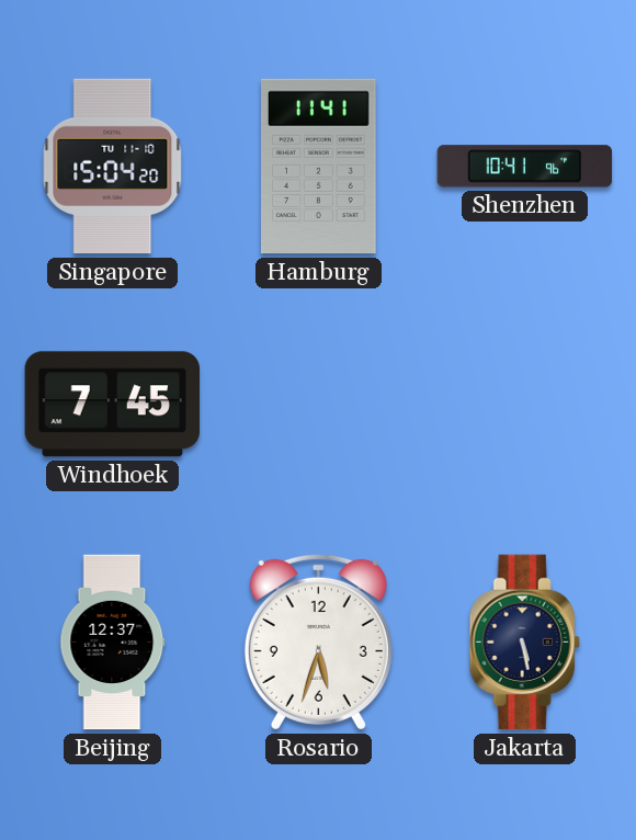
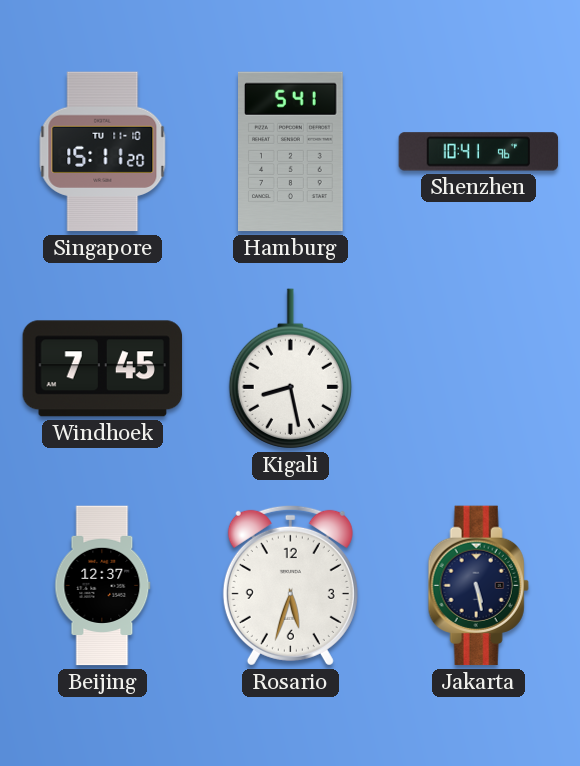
Singapore: 15:04 -> 15:11 (103, 152)
Hamburg: 11:41 -> 5:41 (291, 152)
Kigali: none -> 8:28 (290, 369)
